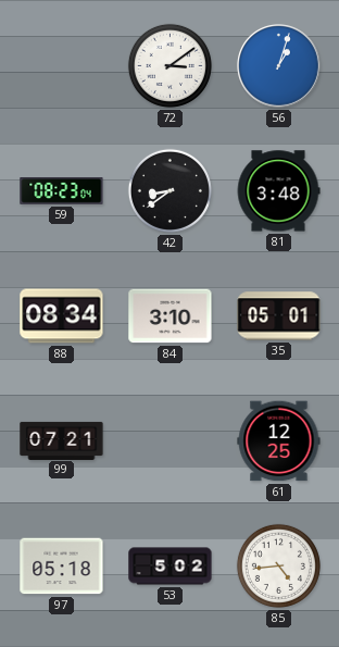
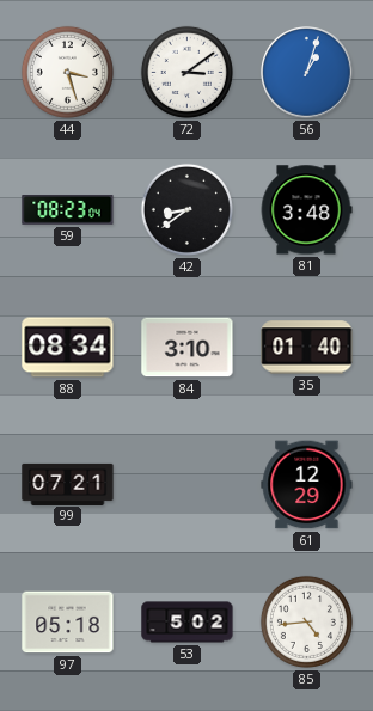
44: none -> 3:27 (67, 72)
35: 05:01 -> 01:40 (307, 348)
61: 12:25 -> 12:29 (307, 485)
